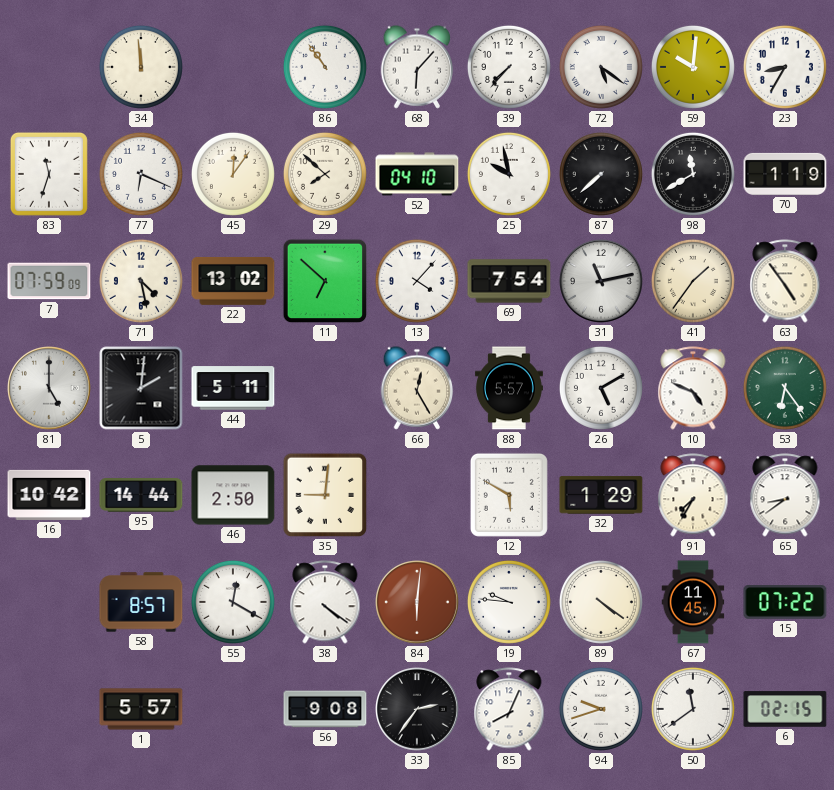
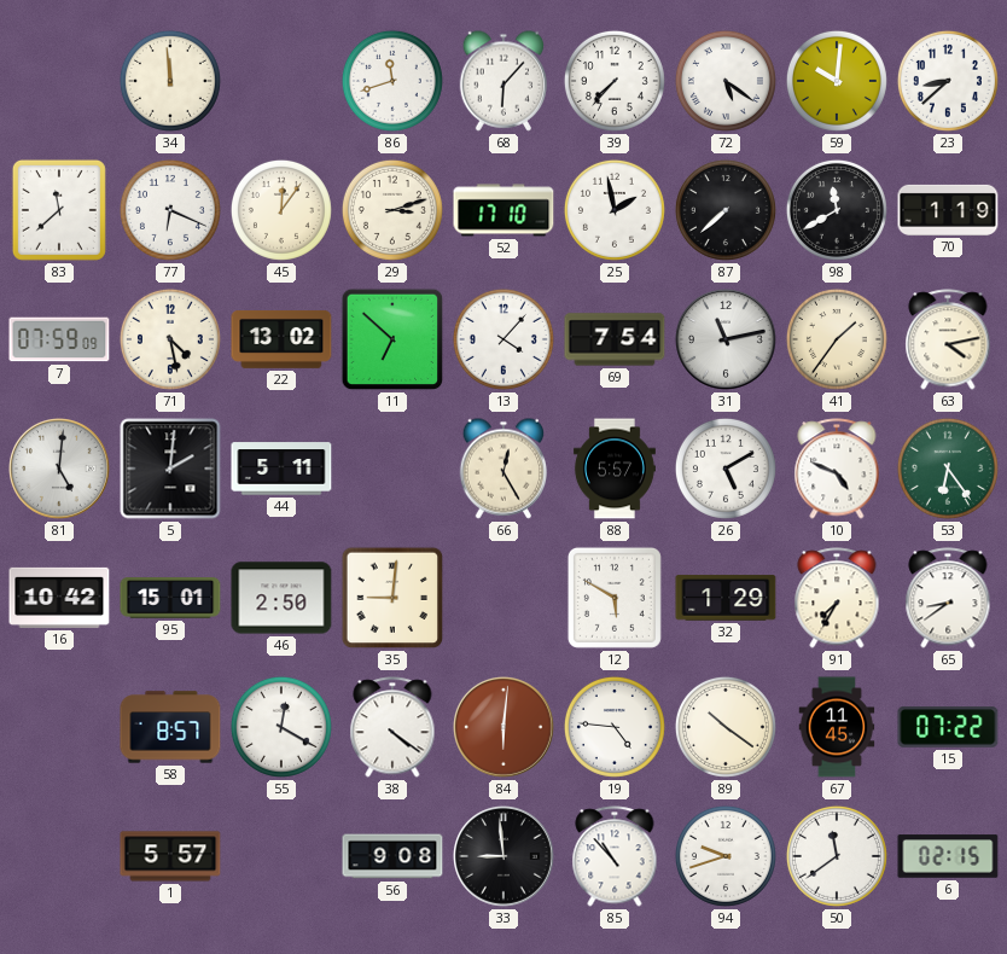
86: 10:54 -> 11:42 (392, 81)
23: 8:35 -> 8:38 (948, 81)
83: 11:33 -> 11:38 (59, 210)
29: 7:52 -> 3:12 (392, 210)
52: 04:10 -> 17:10 (503, 210)
25: 9:58 -> 1:58 (615, 210)
63: 4:54 -> 4:13 (948, 339)
81: 5:00 -> 5:01 (60, 470)
95: 14:44 -> 15:01 (170, 598)
19: 9:46 -> 4:46 (615, 727)
89: 4:21 -> 10:21 (726, 727)
33: 2:36 -> 8:59 (505, 857)
85: 8:04 -> 10:53 (615, 856)
